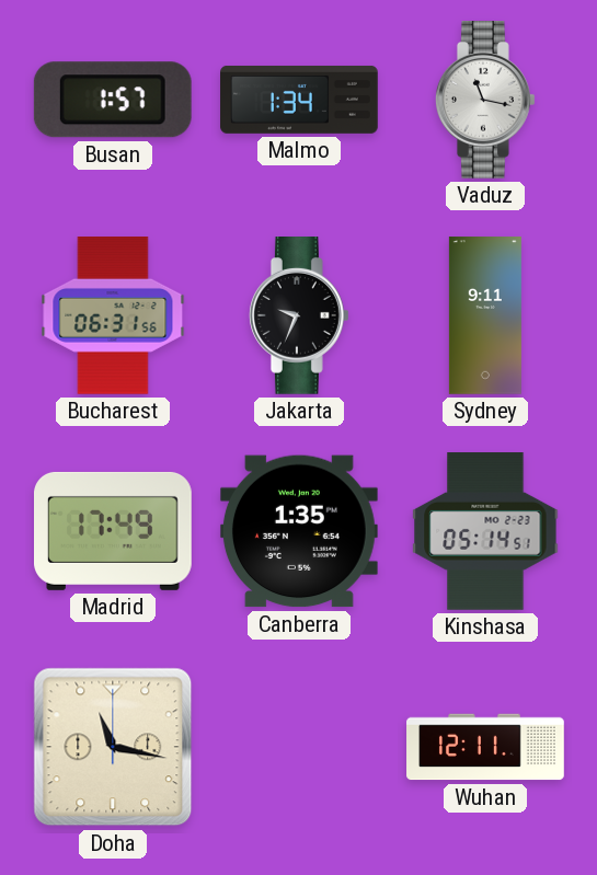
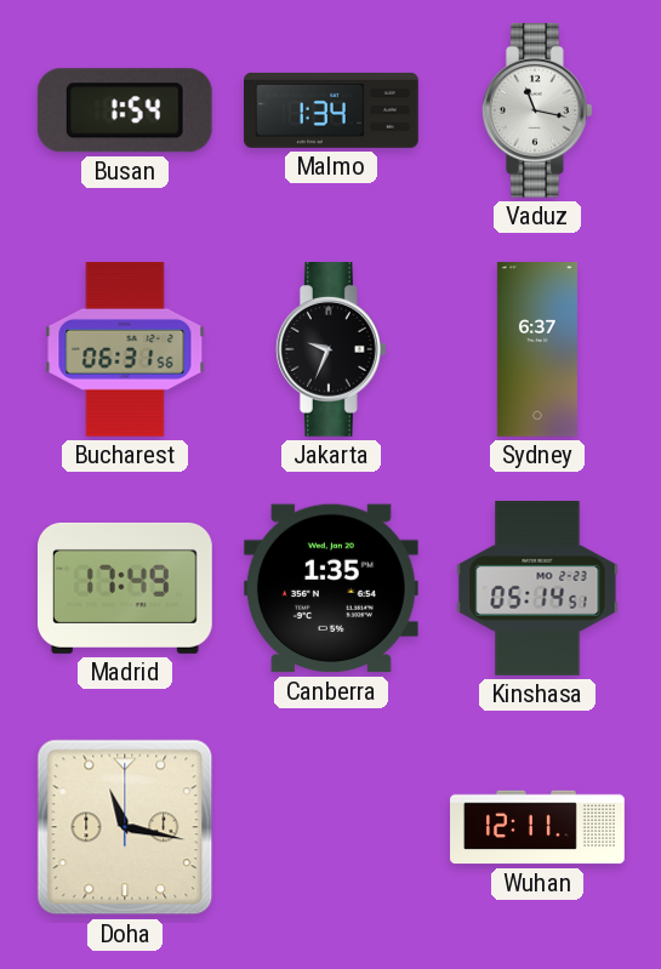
Busan: 1:57 -> 1:54 (125, 110)
Sydney: 9:11 -> 6:37 (537, 349)
